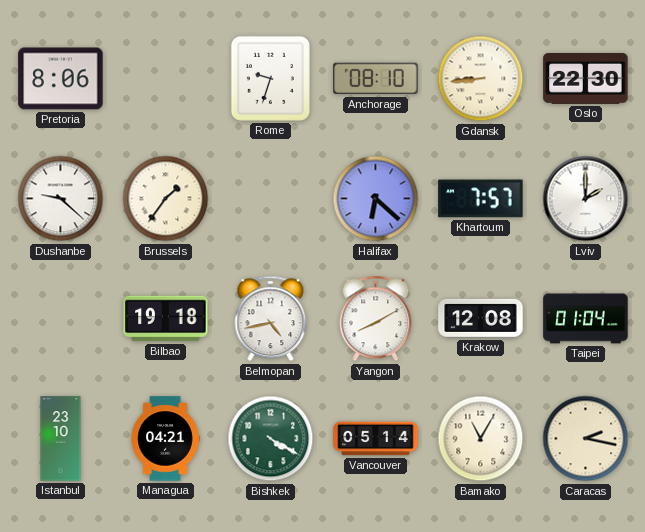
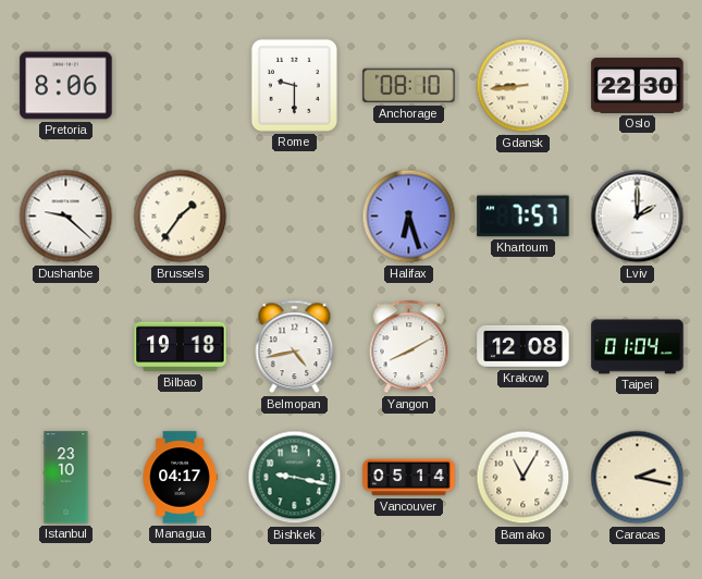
Rome: 9:33 -> 9:30 (294, 85)
Halifax: 6:22 -> 6:27 (409, 217)
Managua: 04:21 -> 04:17 (180, 478)
Bishkek: 4:20 -> 9:17 (295, 478)
